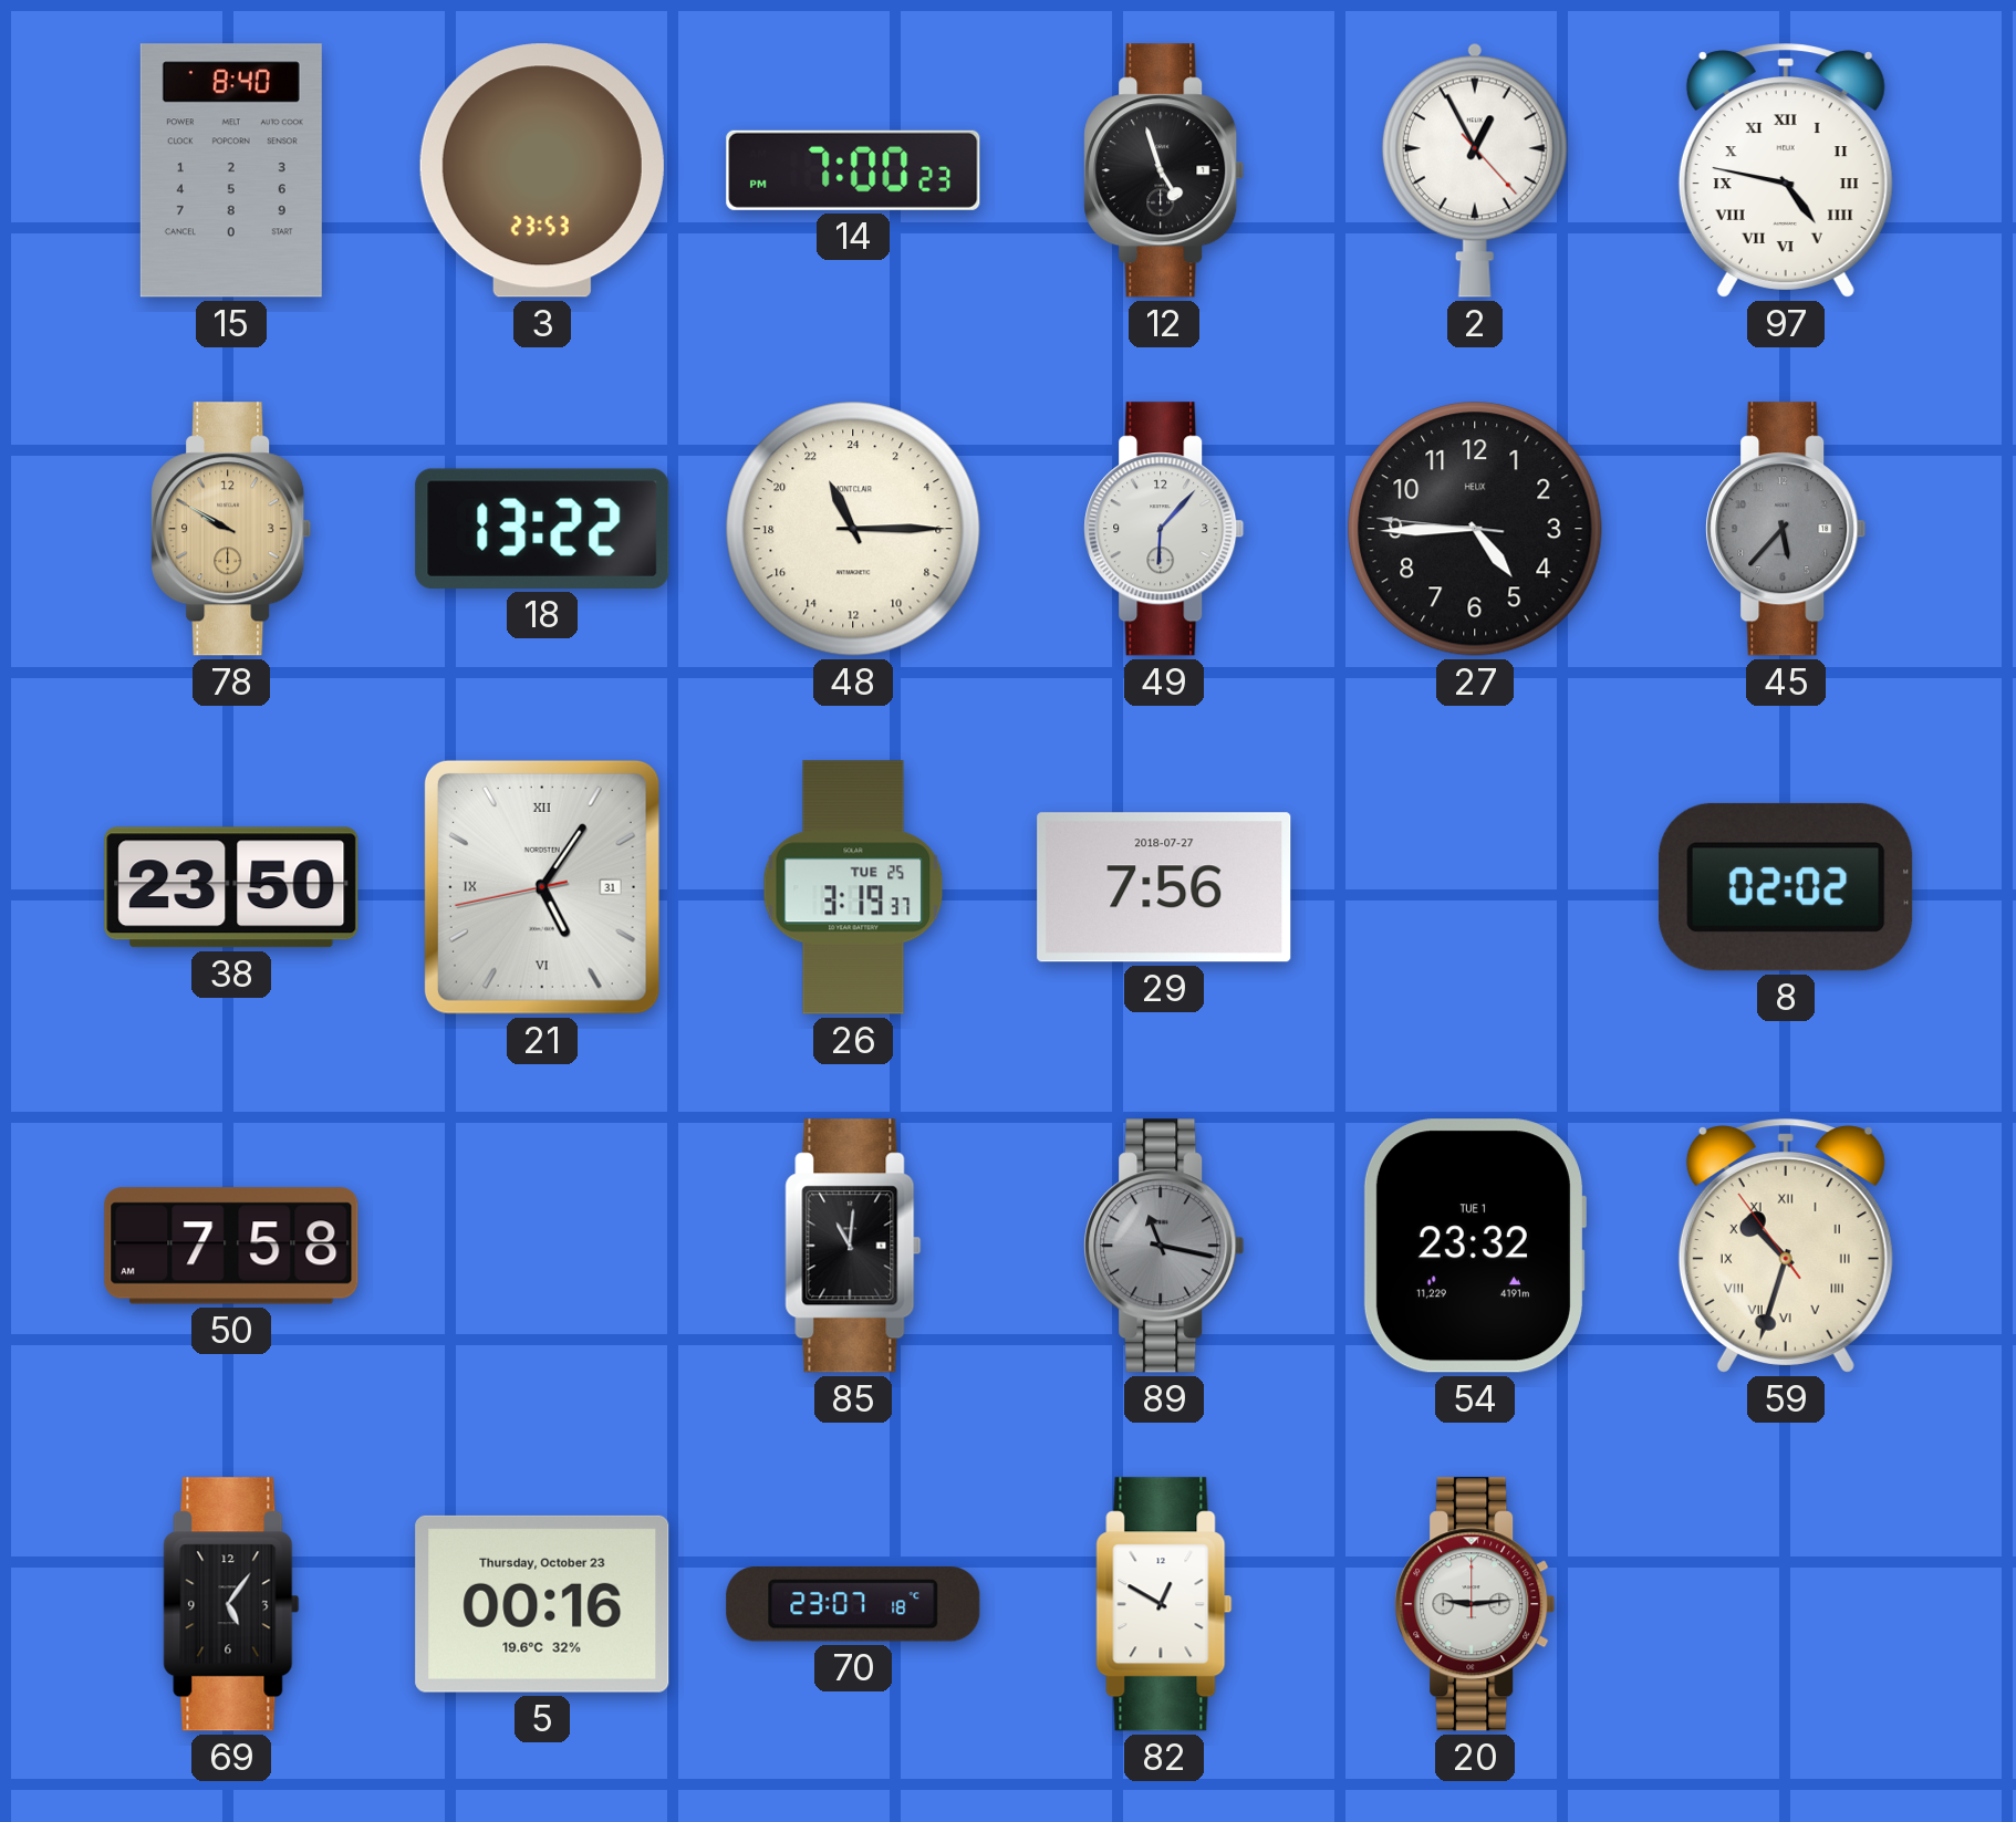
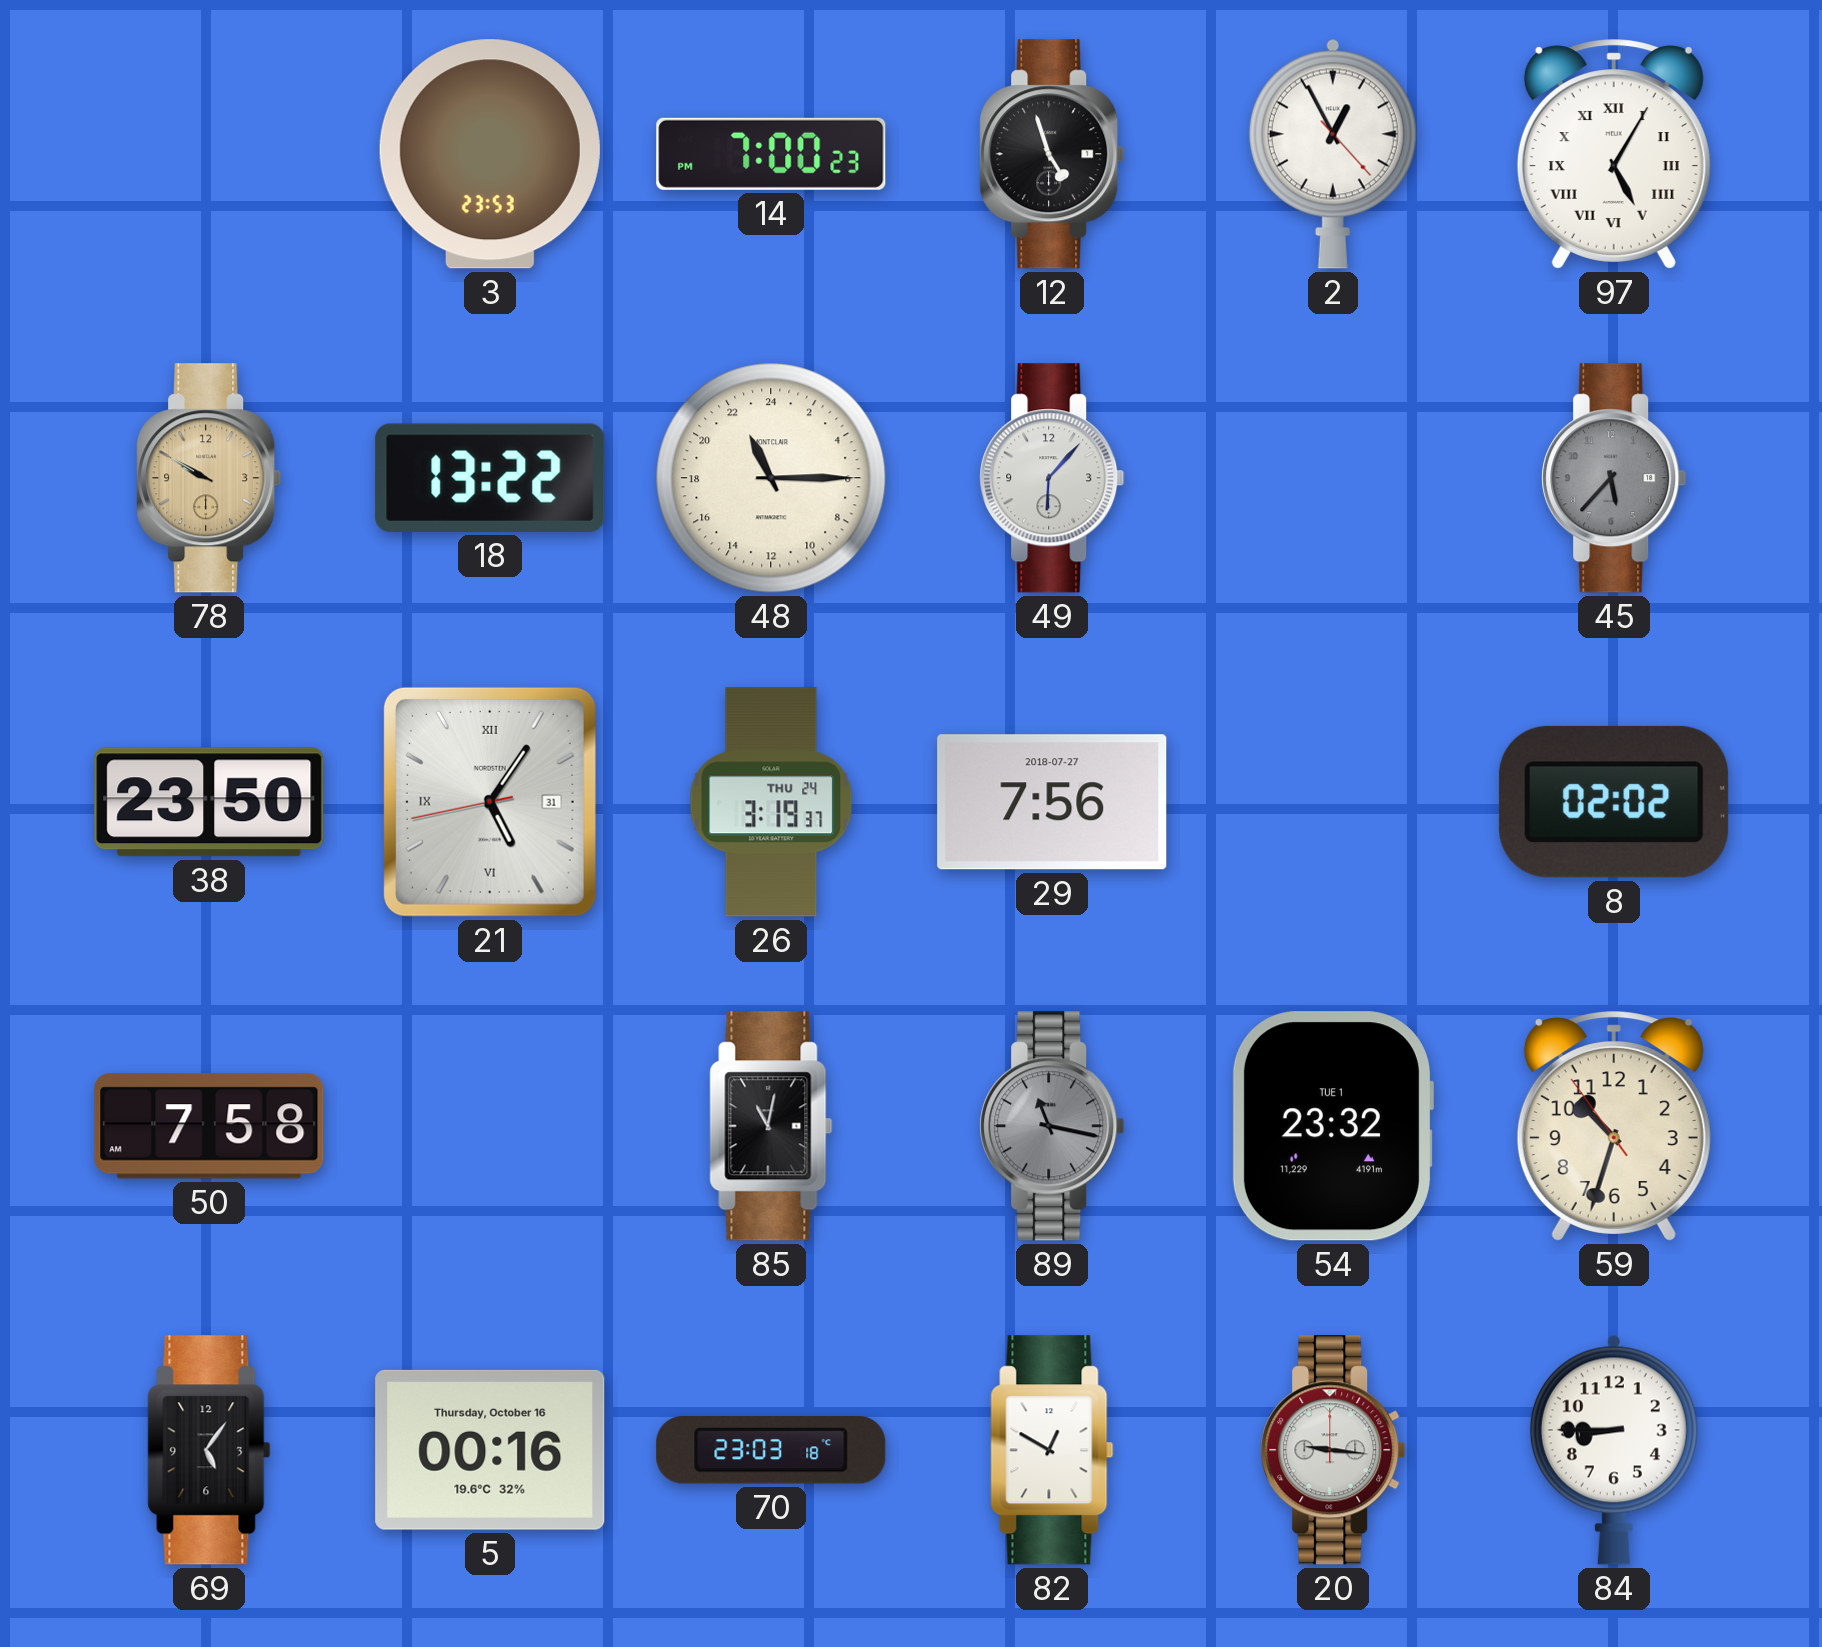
15: 8:40 -> none (231, 170)
97: 4:47 -> 5:05 (1614, 154)
27: 4:44 -> none (1475, 529)
26 date: TUE 25 -> THU 24 (771, 802)
85: 11:01 -> 11:02 (771, 1126)
59 numerals: Roman -> Arabic (1614, 1126)
5 date: Thursday, October 23 -> Thursday, October 16 (490, 1450)
70: 23:07 -> 23:03 (771, 1451)
20: 9:14 -> 9:16 (1333, 1450)
84: none -> 8:45 (1614, 1450)
